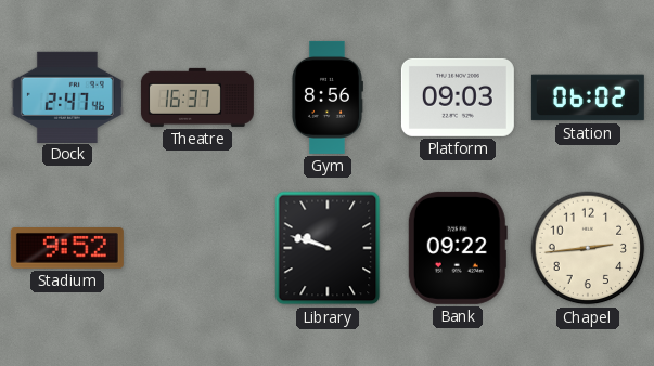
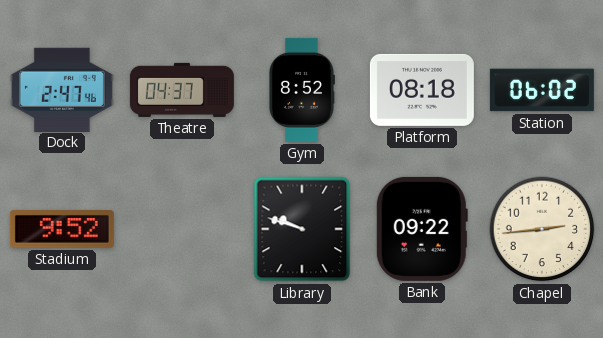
Theatre: 16:37 -> 04:37 (182, 90)
Gym: 8:56 -> 8:52 (302, 90)
Platform: 09:03 -> 08:18 (422, 90)
